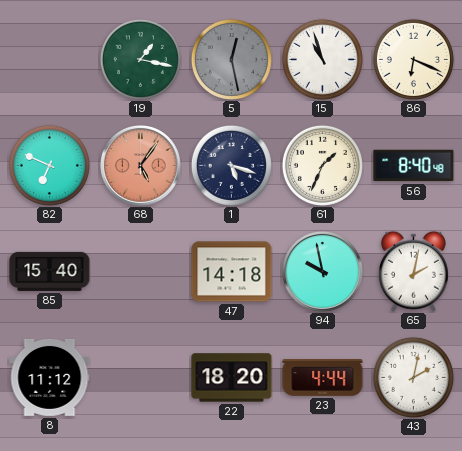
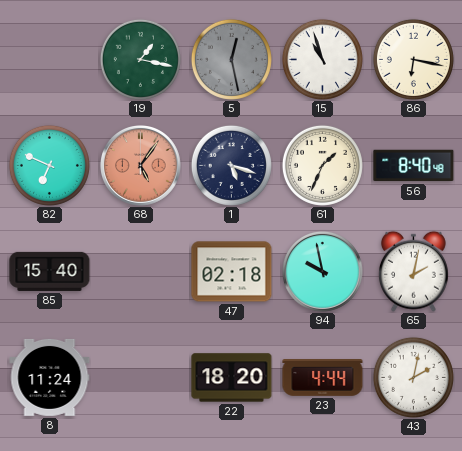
86: 6:19 -> 6:17 (413, 59)
47: 14:18 -> 02:18 (232, 272)
8: 11:12 -> 11:24 (50, 377)
